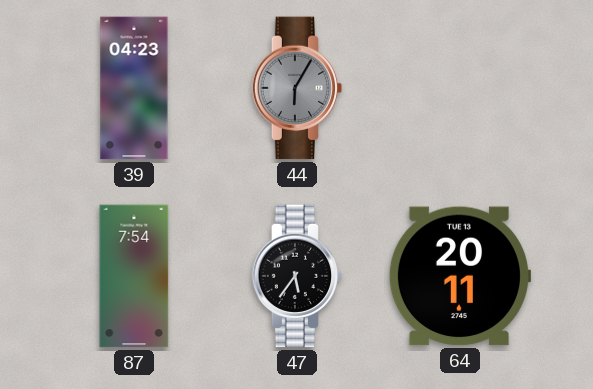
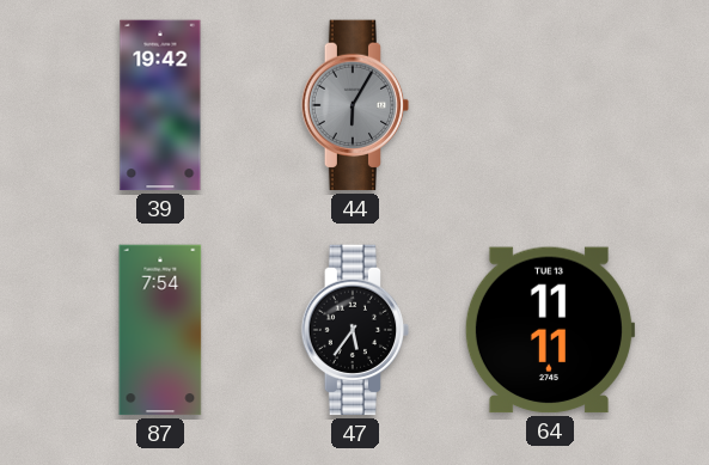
39: 04:23 -> 19:42 (160, 105)
64: 20:11 -> 11:11 (550, 330)
